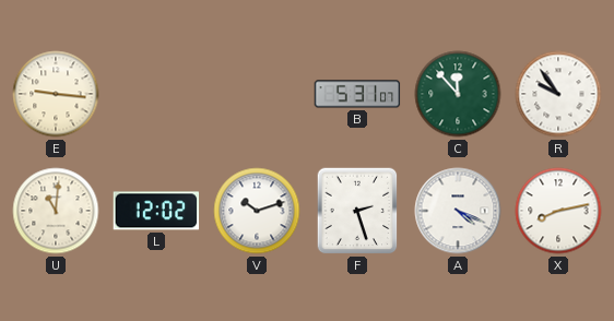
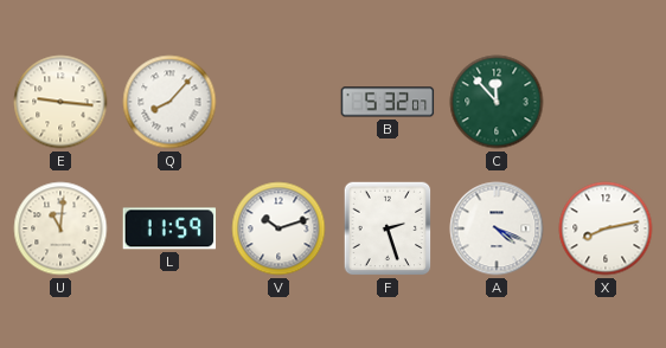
Q: none -> 8:07 (169, 102)
B: 5:31 -> 5:32 (388, 102)
R: 9:54 -> none (558, 94)
L: 12:02 -> 11:59 (169, 228)
